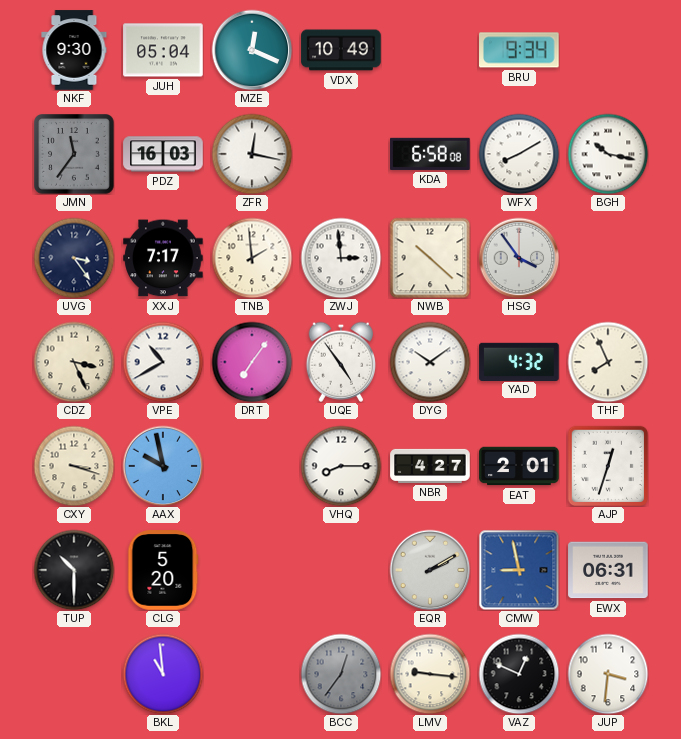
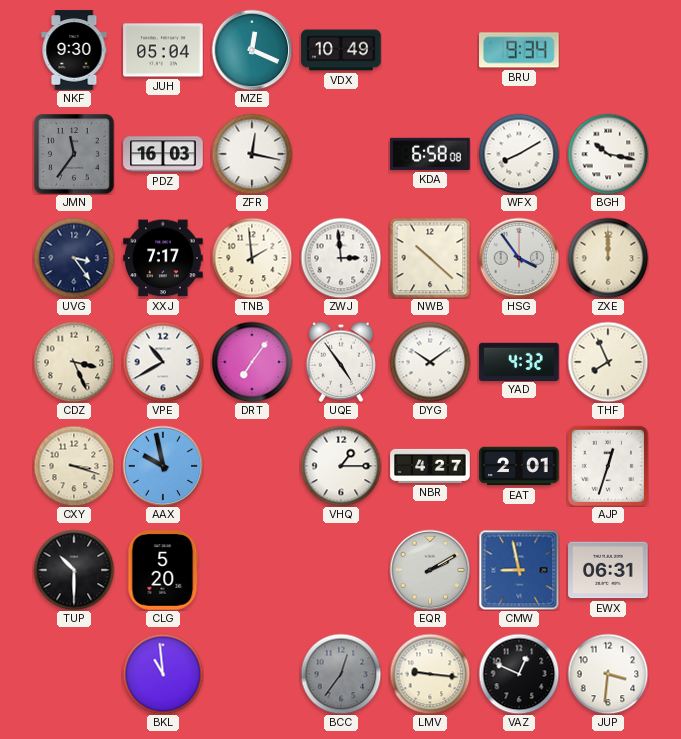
ZXE: none -> 12:00 (608, 258)
VHQ: 8:15 -> 1:15 (341, 466)
